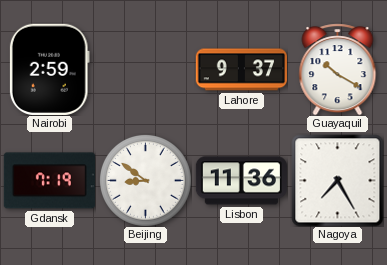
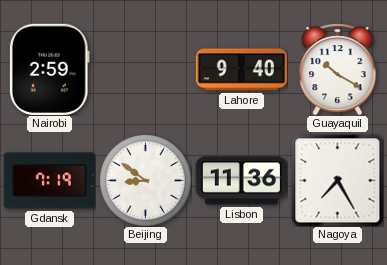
Lahore: 9:37 -> 9:40 (241, 70)
